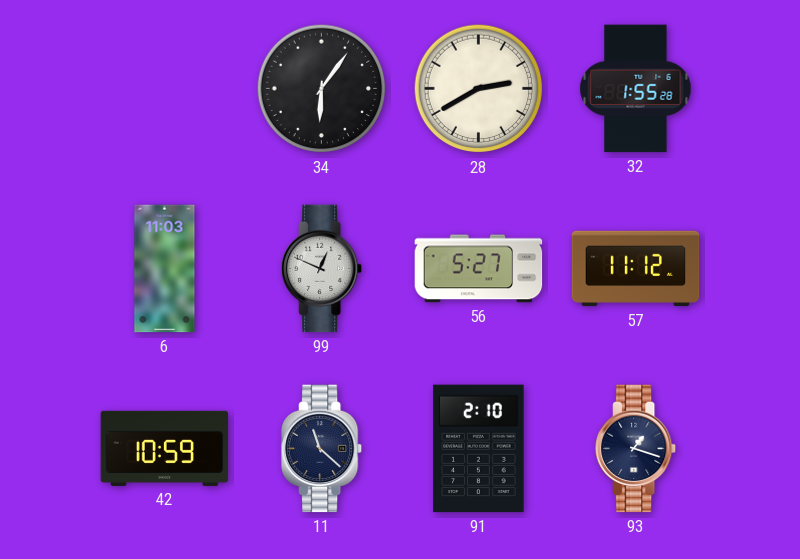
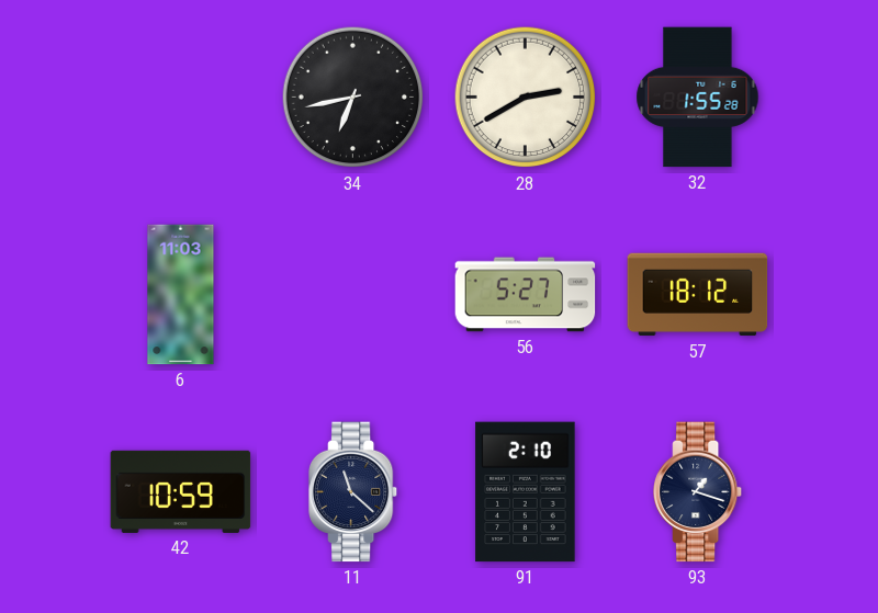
34: 6:06 -> 6:43 (353, 98)
99: 12:49 -> none (323, 269)
57: 11:12 -> 18:12 (698, 295)
